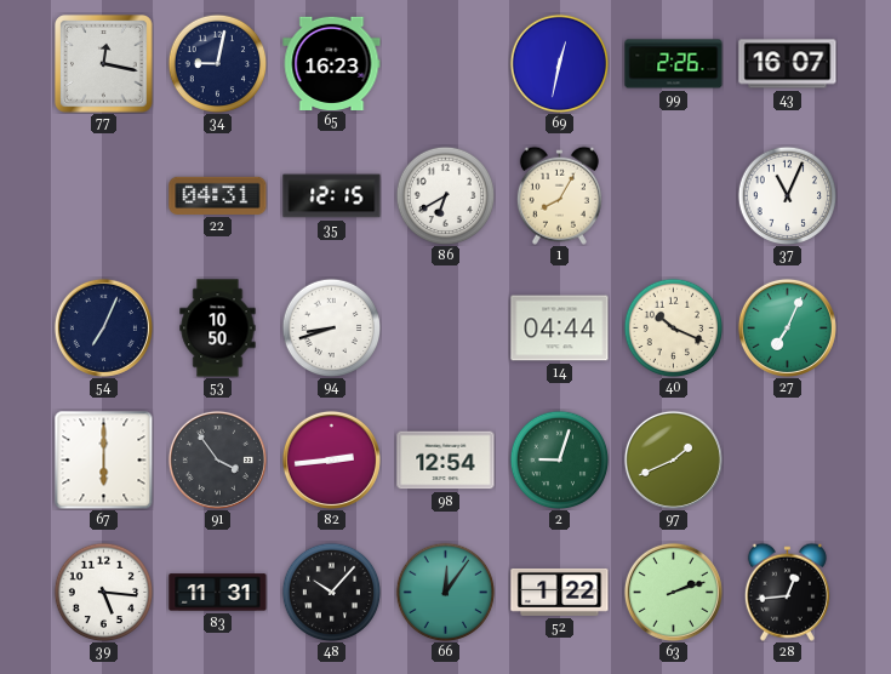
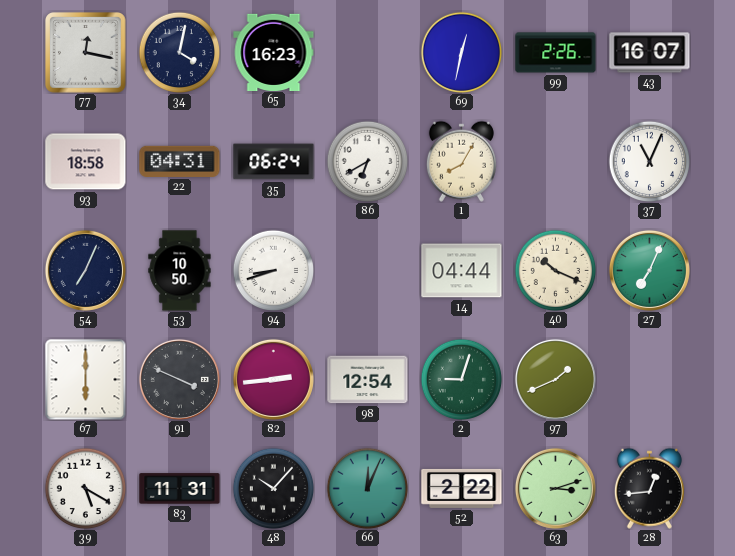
34: 9:02 -> 4:02 (179, 52)
93: none -> 18:58 (86, 162)
35: 12:15 -> 06:24 (274, 162)
91: 3:54 -> 3:49 (179, 379)
39: 5:16 -> 5:20 (85, 488)
66: 12:06 -> 12:04 (367, 488)
52: 1:22 -> 2:22 (462, 488)
63: 2:12 -> 3:12 (555, 488)
